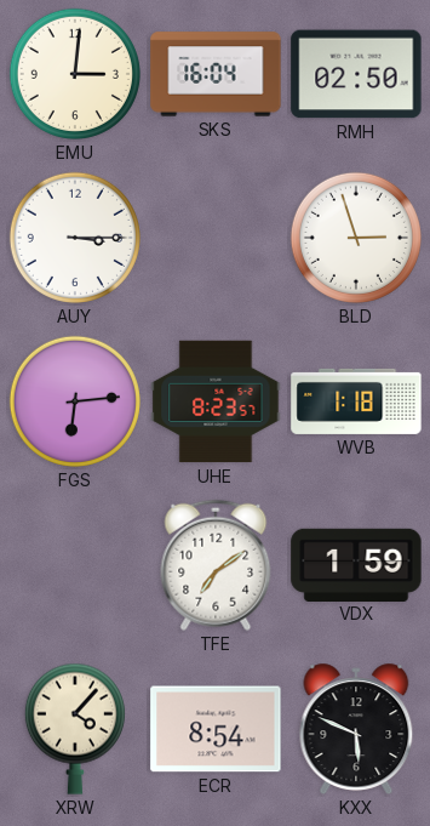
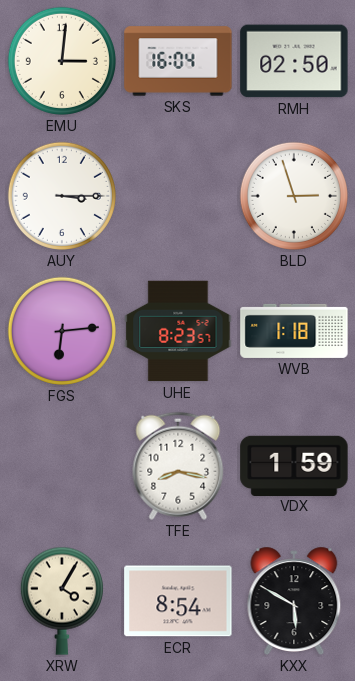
TFE: 7:09 -> 8:17 (178, 466)
XRW: 4:07 -> 4:05 (62, 601)
KXX: 5:49 -> 5:50 (294, 601)
